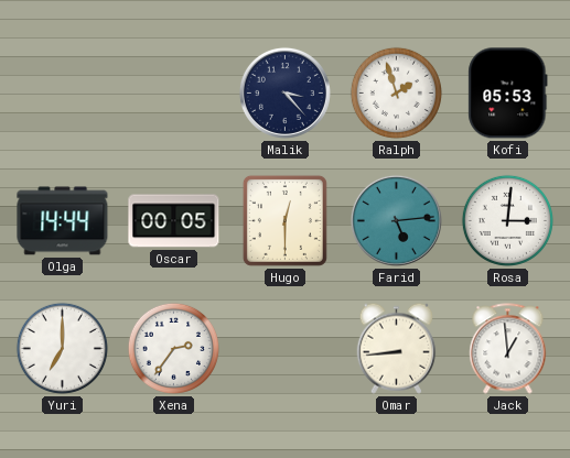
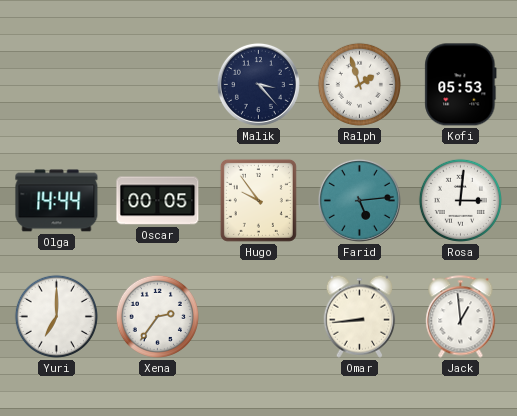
Hugo: 12:30 -> 9:54 (258, 200)
